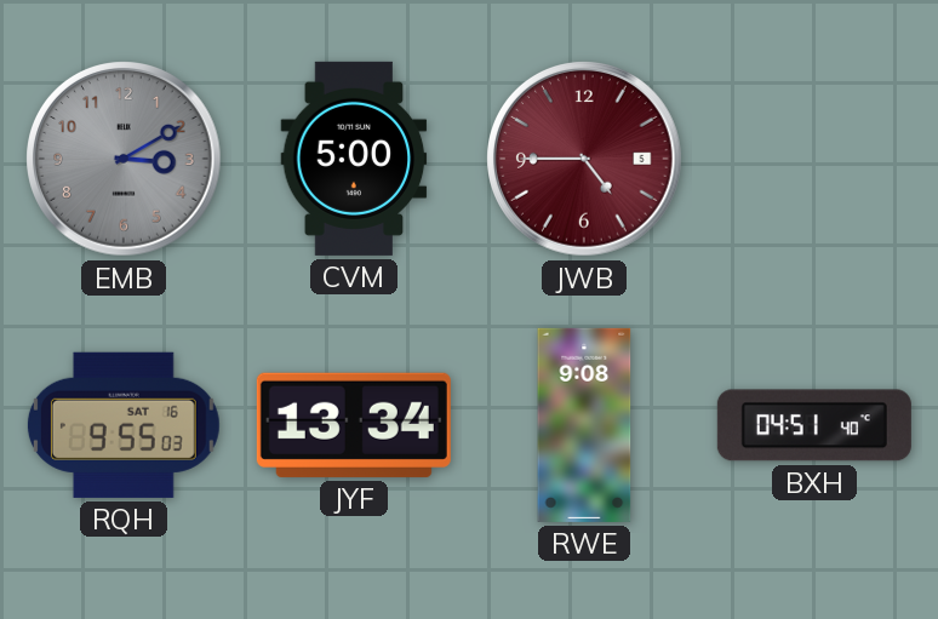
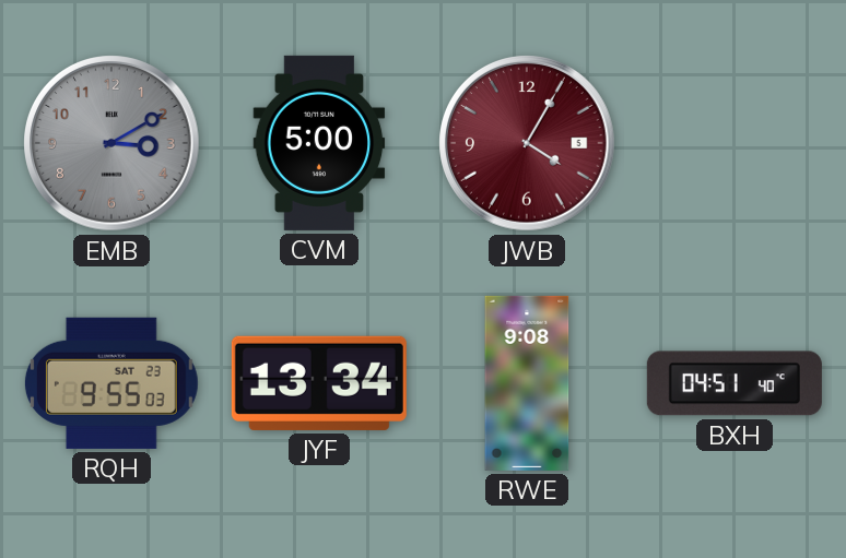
JWB: 4:45 -> 4:05 (527, 143)
RQH date: SAT 16 -> SAT 23 (111, 383)
